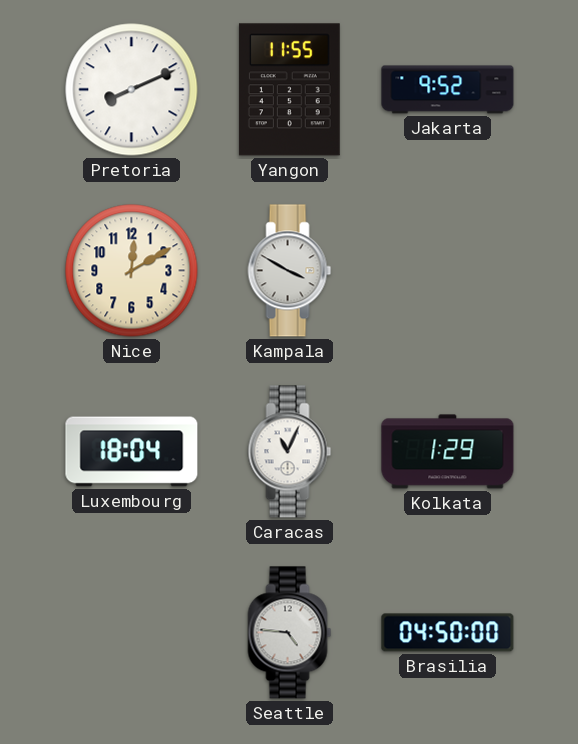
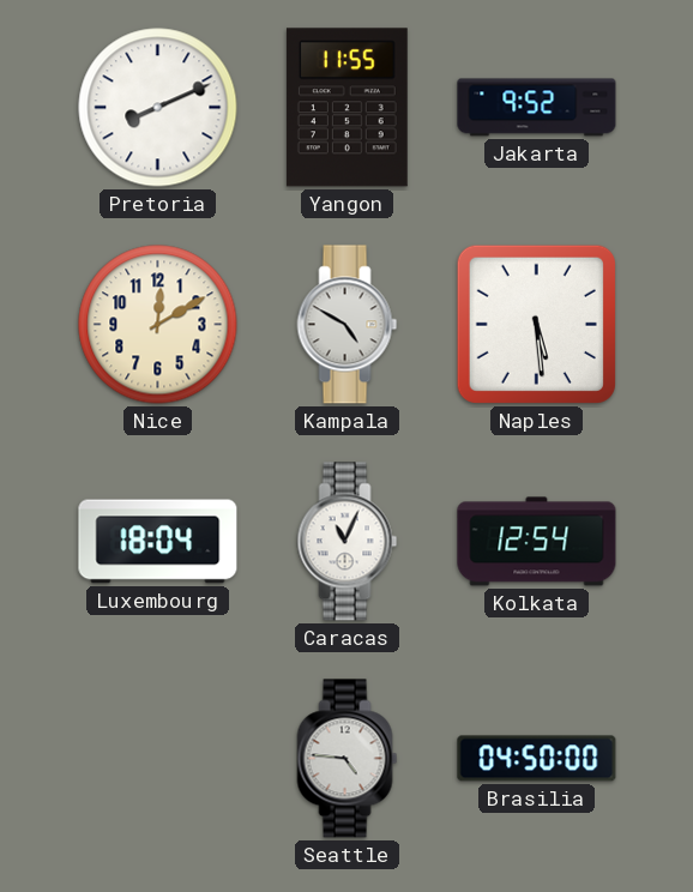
Kampala: 3:50 -> 4:50 (348, 325)
Naples: none -> 5:29 (536, 324)
Kolkata: 1:29 -> 12:54 (537, 542)
